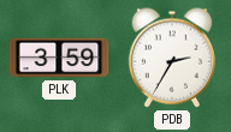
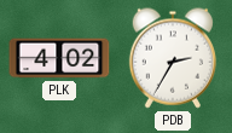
PLK: 3:59 -> 4:02 (59, 58)
